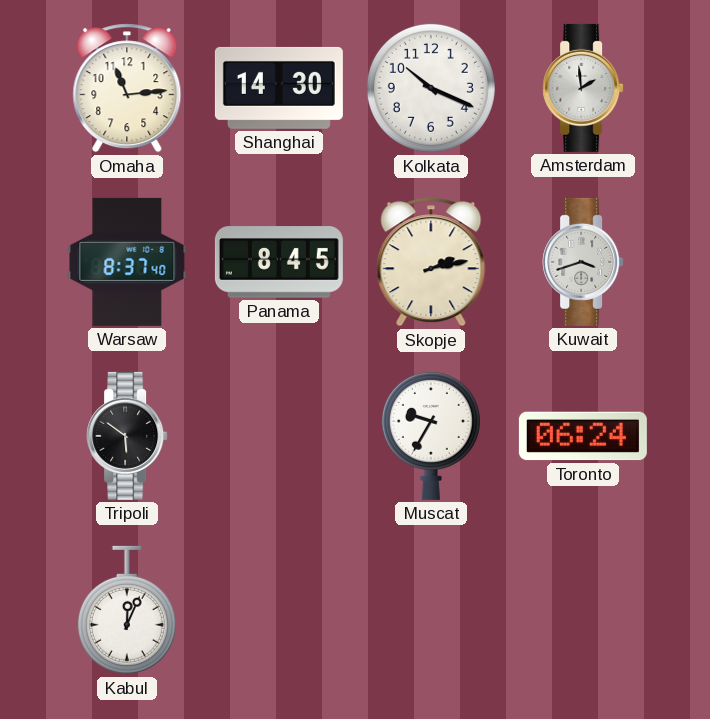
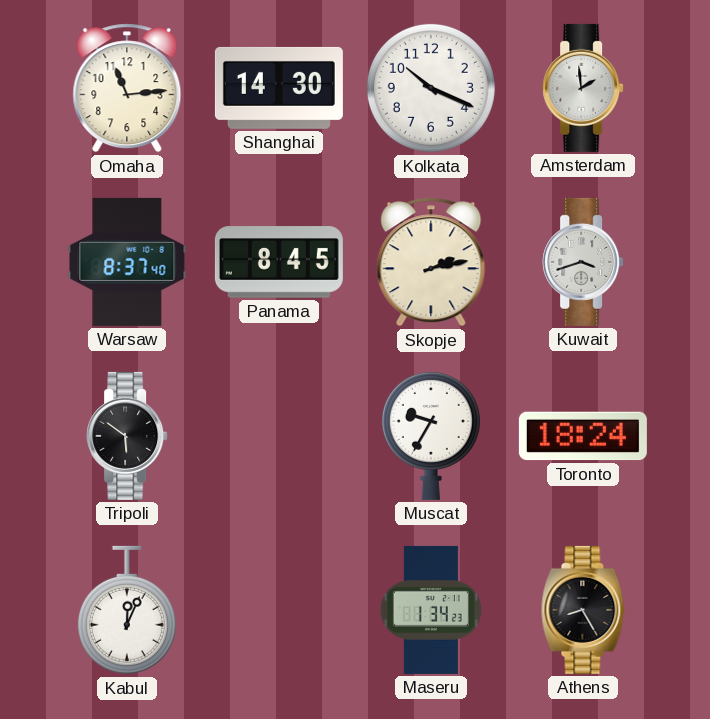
Toronto: 06:24 -> 18:24 (583, 436)
Maseru: none -> 1:34 (431, 610)
Athens: none -> 8:25 (583, 610)
